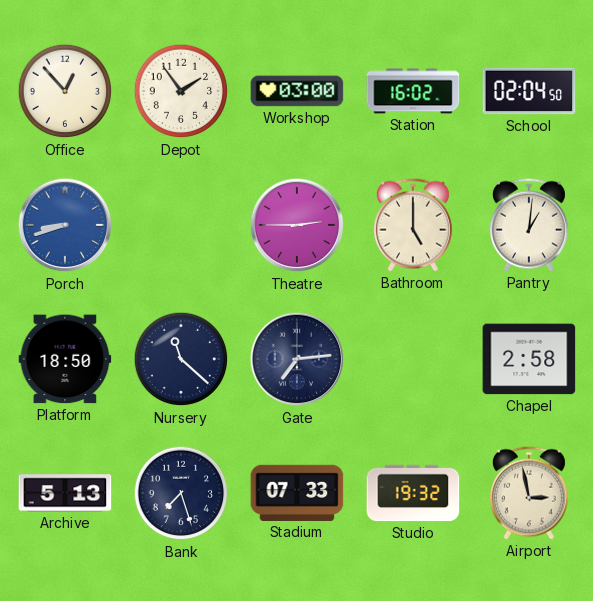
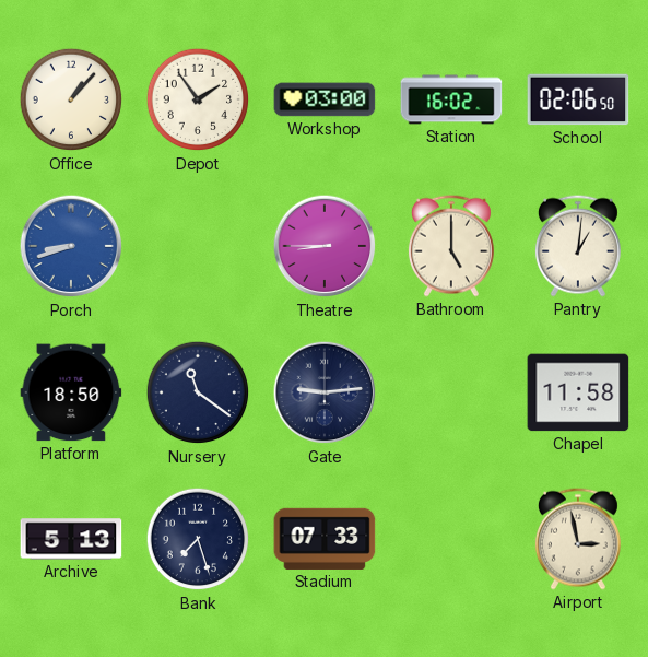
Office: 12:53 -> 1:07 (71, 99)
School: 02:04 -> 02:06 (578, 99)
Theatre: 2:45 -> 8:45 (325, 246)
Nursery: 11:22 -> 11:21 (198, 392)
Gate: 7:14 -> 9:14 (325, 392)
Chapel: 2:58 -> 11:58 (578, 392)
Studio: 19:32 -> none (413, 493)
